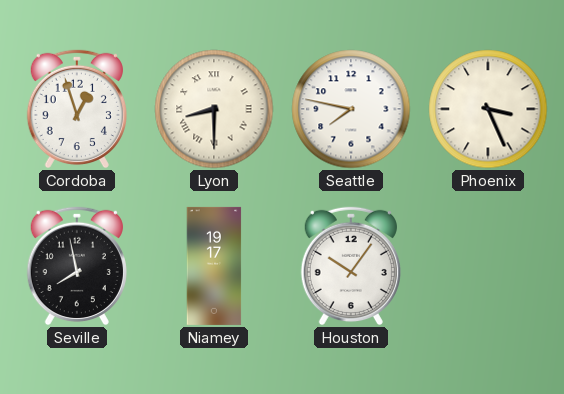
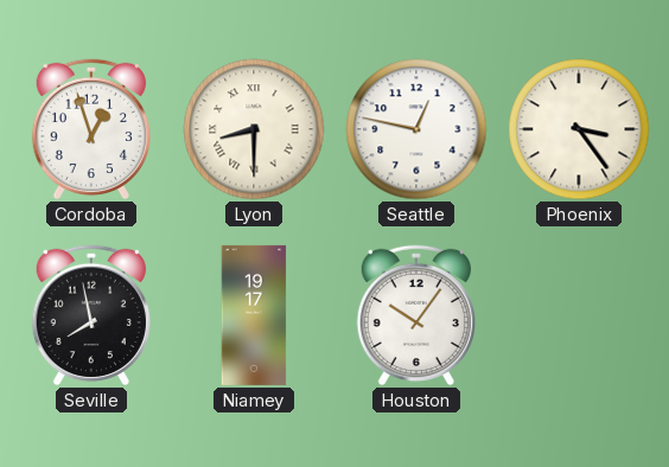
Seattle: 7:47 -> 12:47 (416, 129)
Phoenix: 3:26 -> 3:24 (579, 129)
